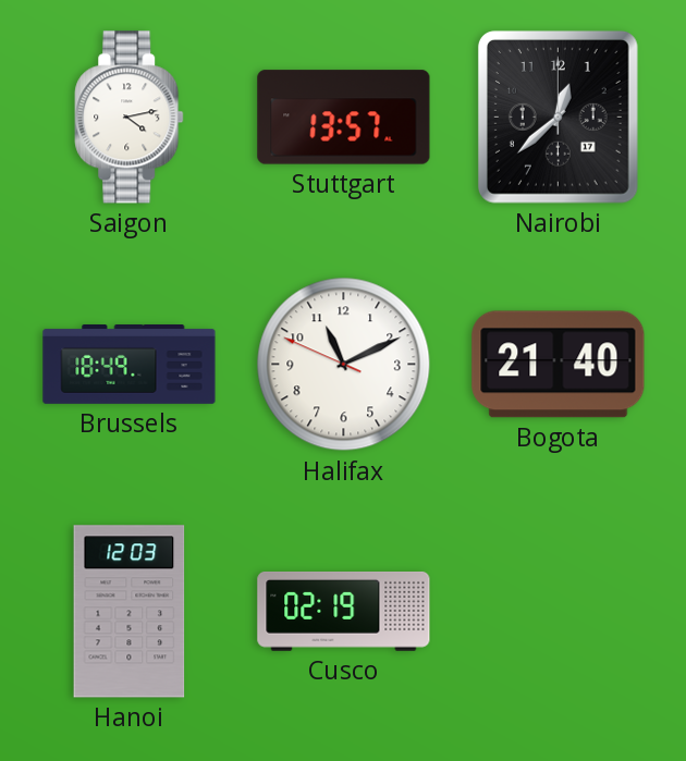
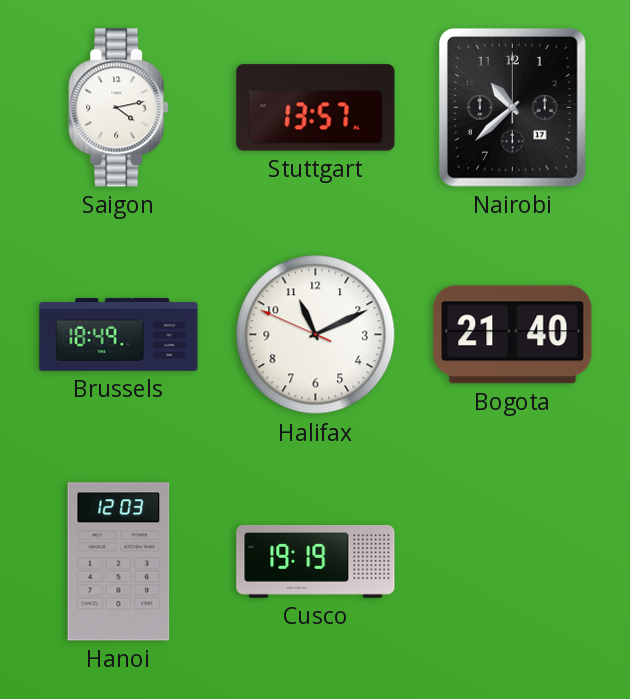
Nairobi: 12:38 -> 10:38 (512, 107)
Cusco: 02:19 -> 19:19 (316, 561)
